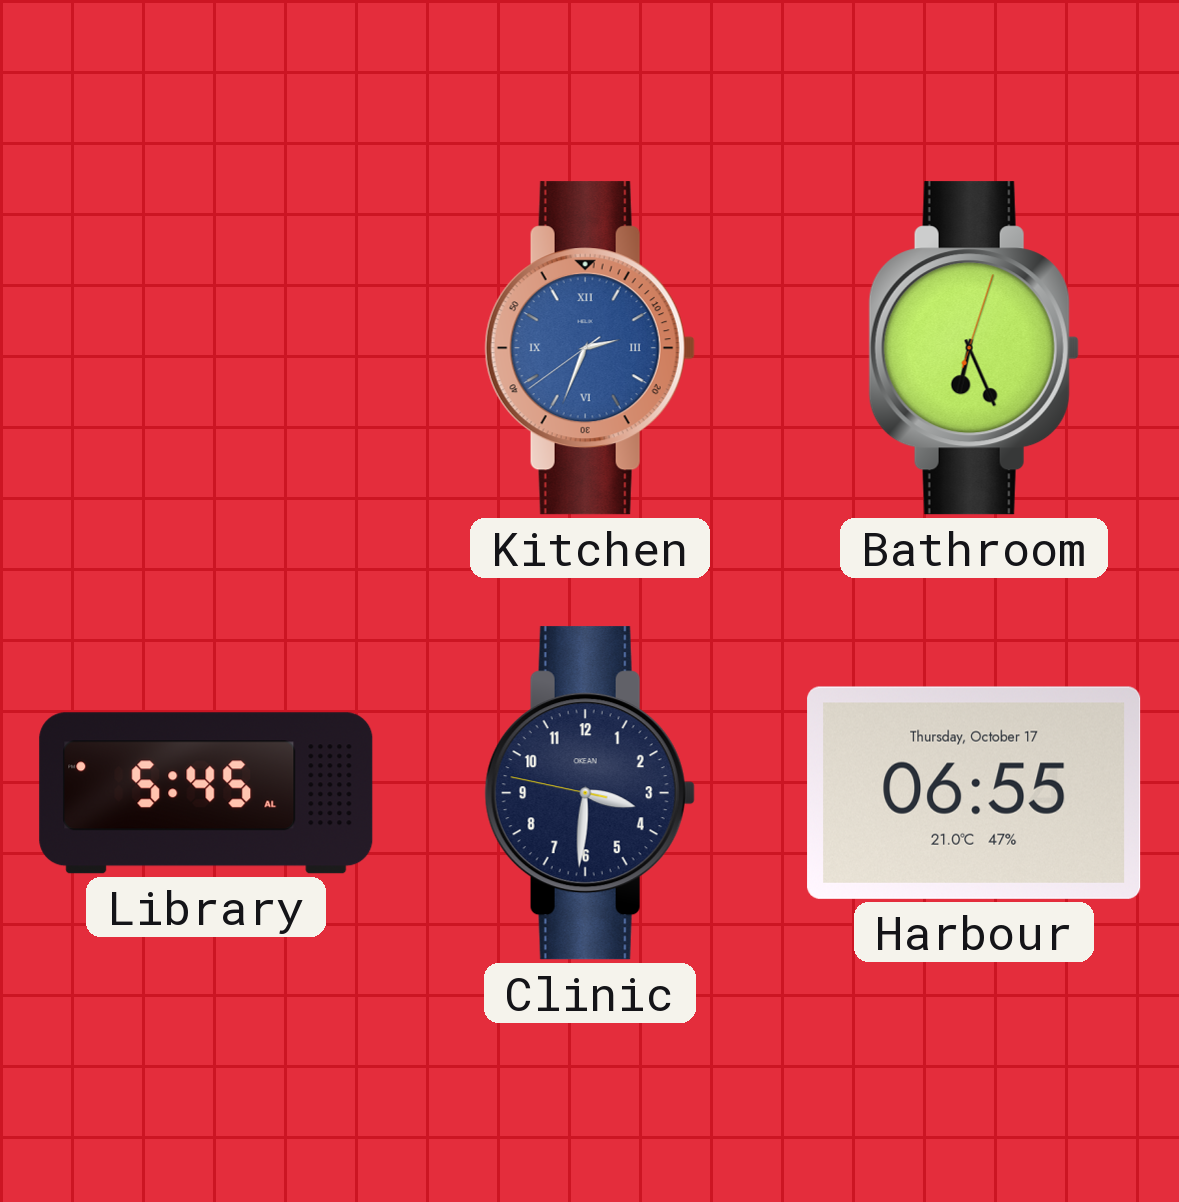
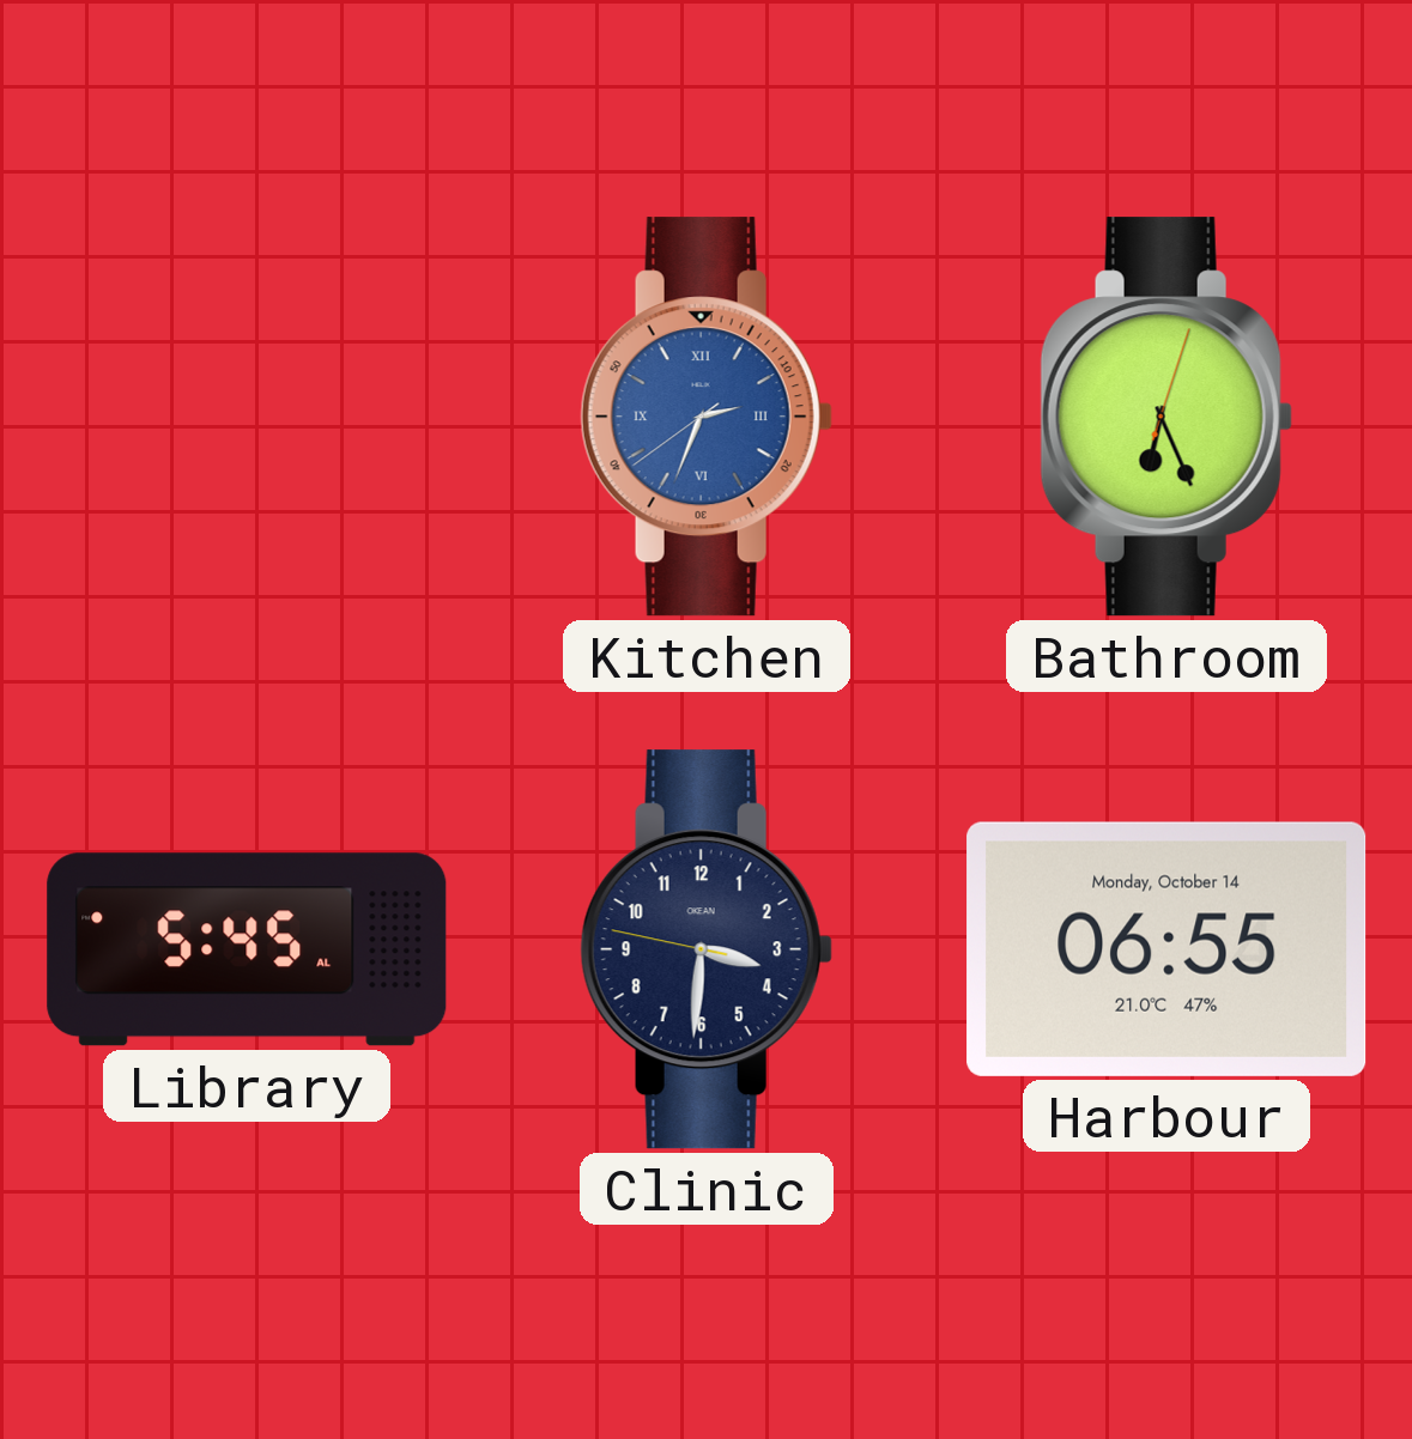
Harbour date: Thursday, October 17 -> Monday, October 14 (1166, 949)
